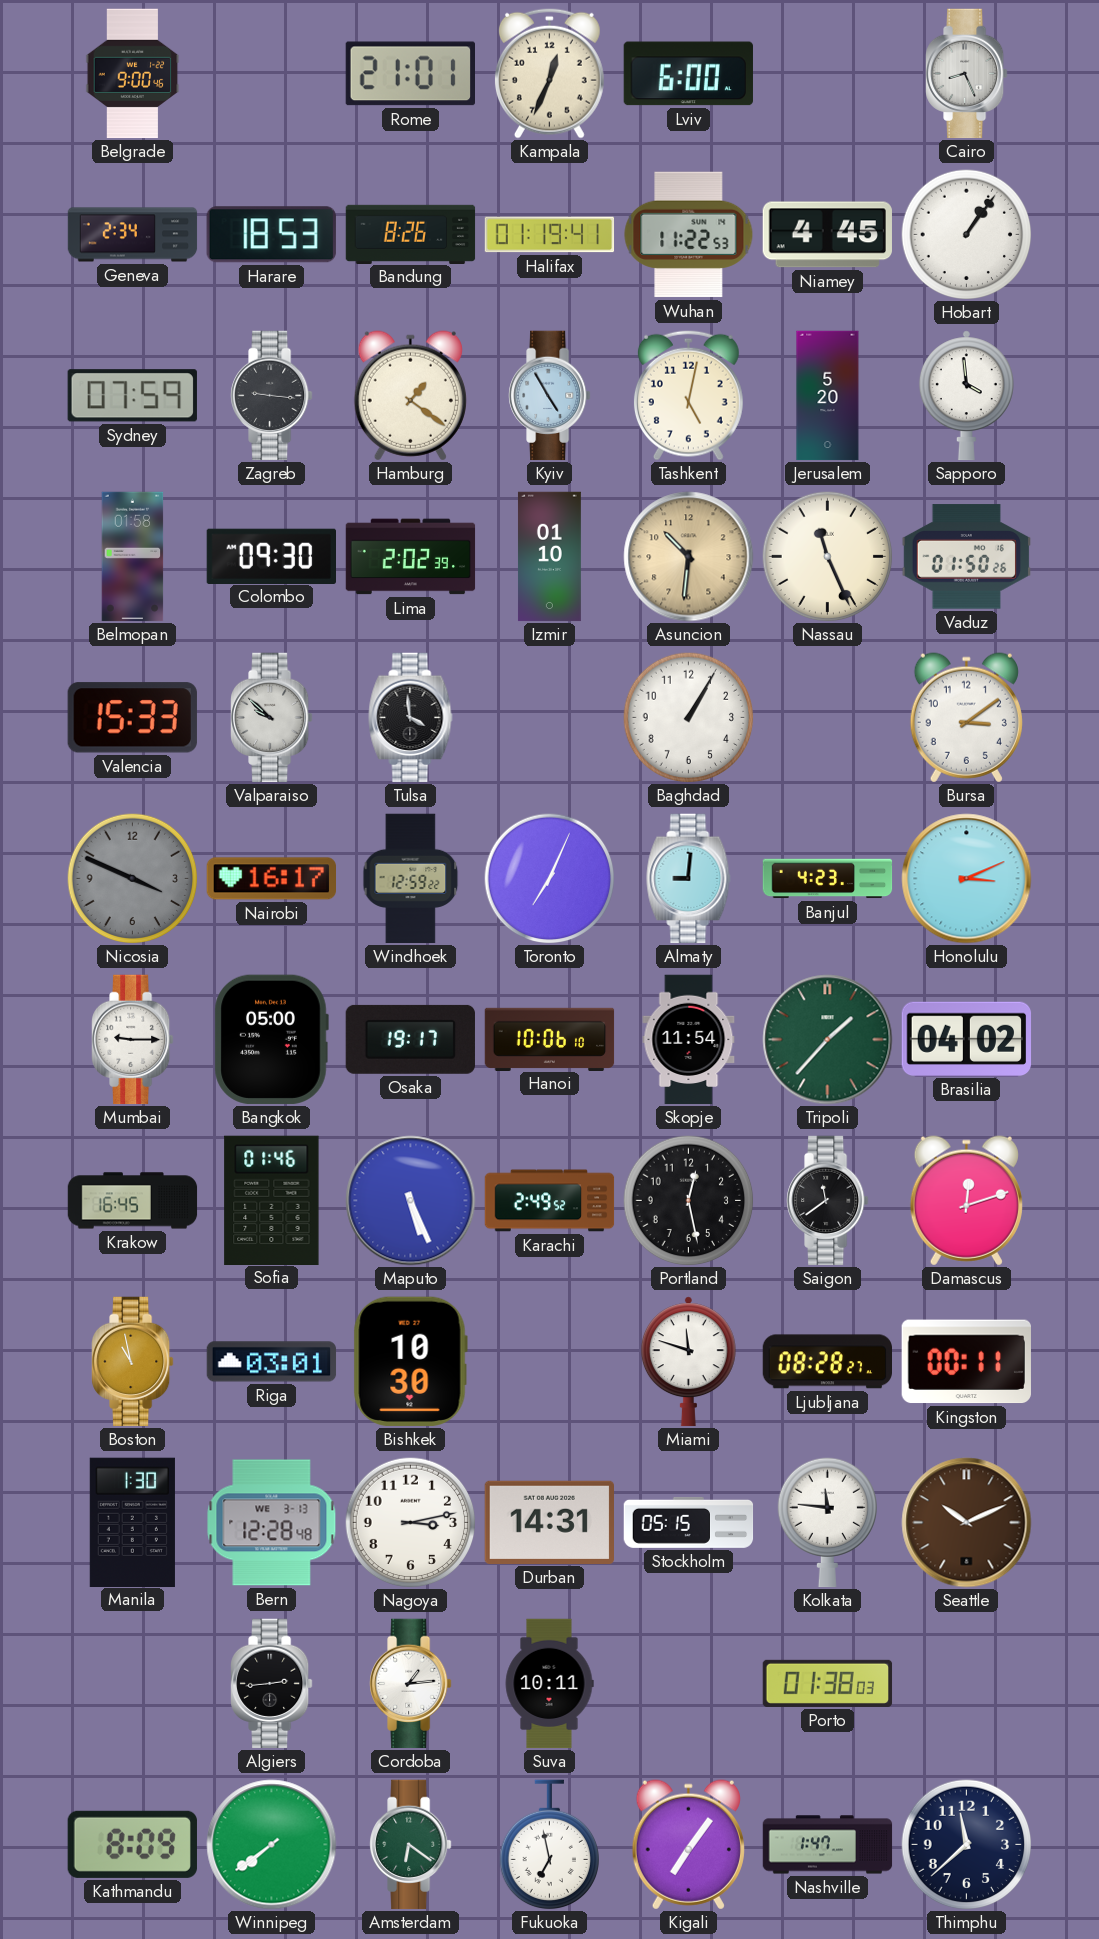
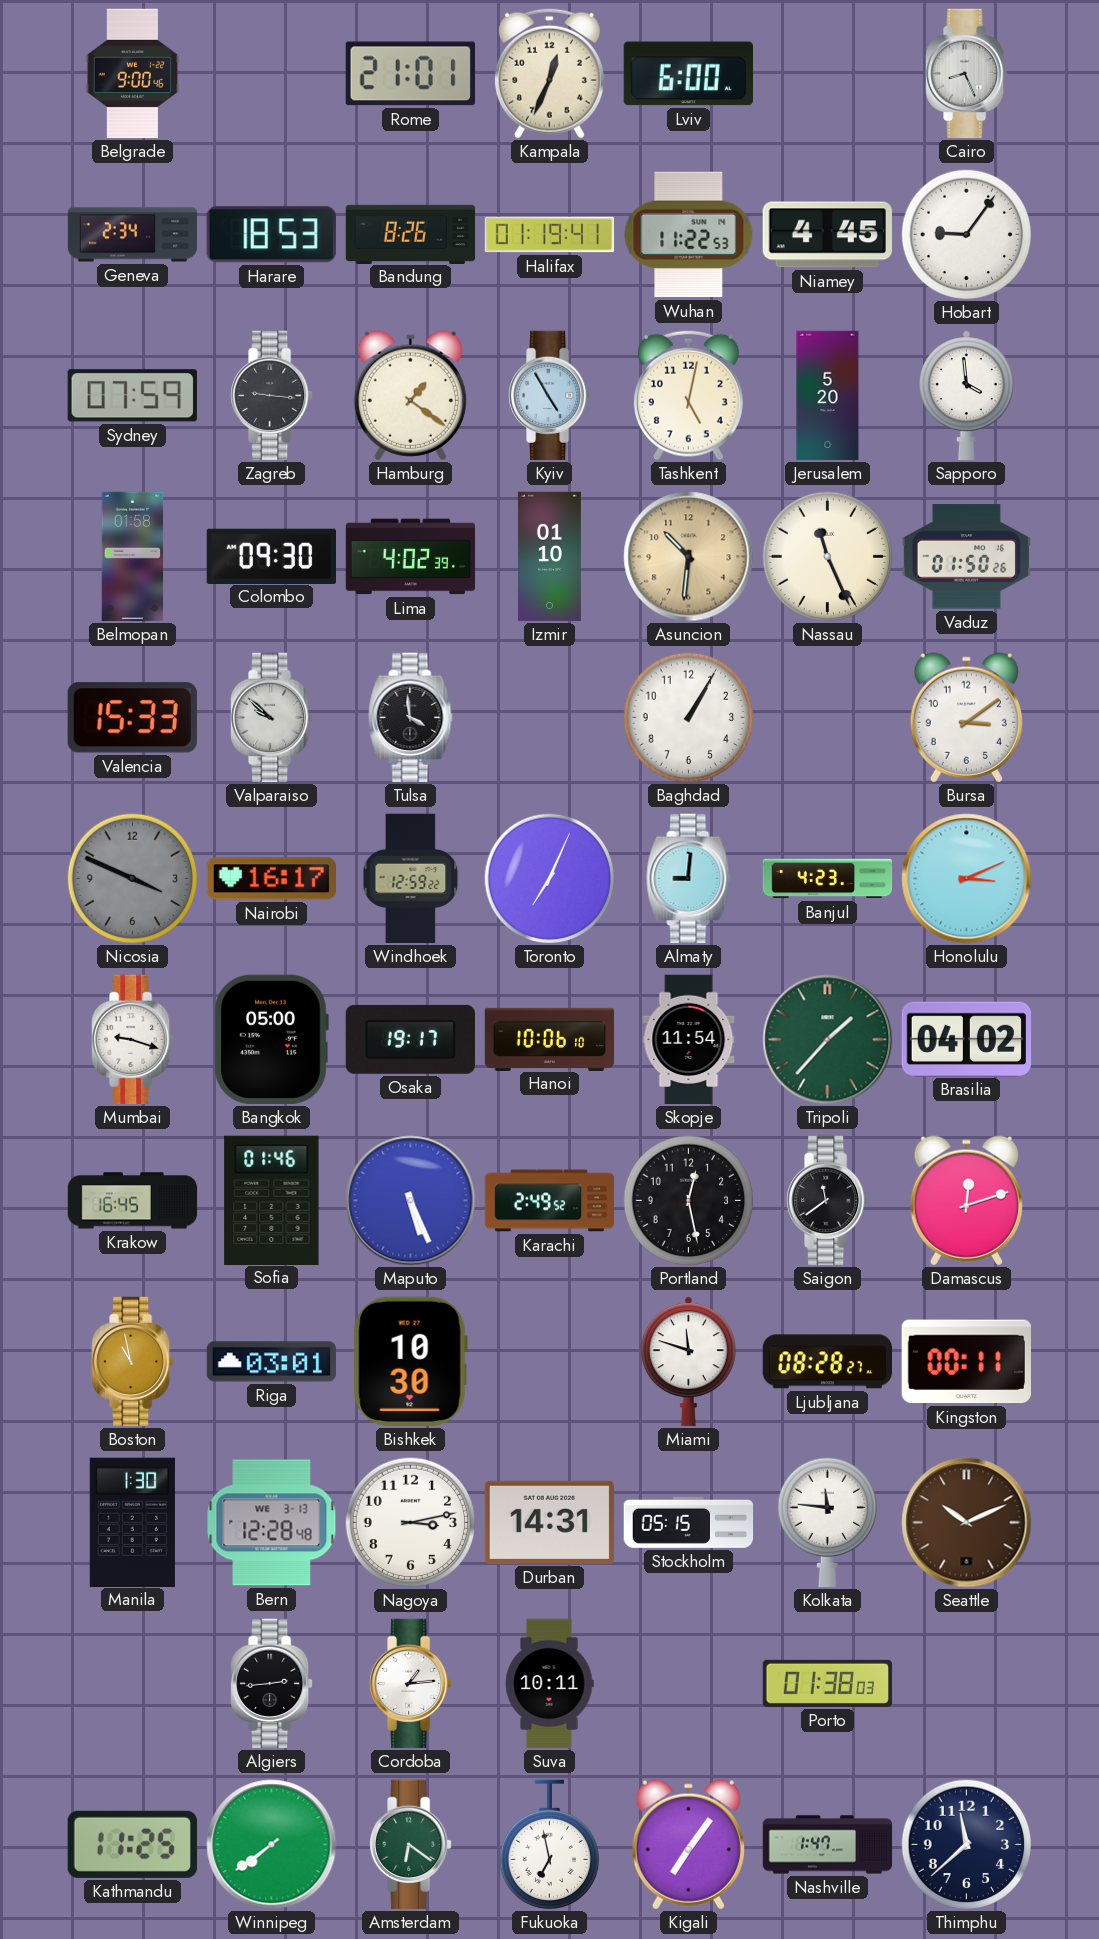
Hobart: 1:06 -> 9:06 (967, 235)
Lima: 2:02 -> 4:02 (411, 557)
Mumbai: 9:15 -> 9:18 (133, 1040)
Kathmandu: 8:09 -> 11:25 (132, 1844)
